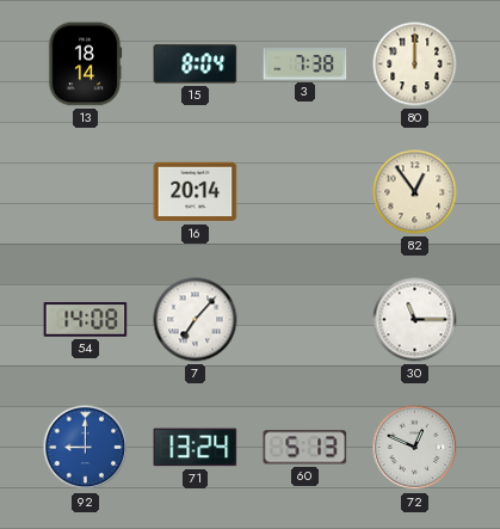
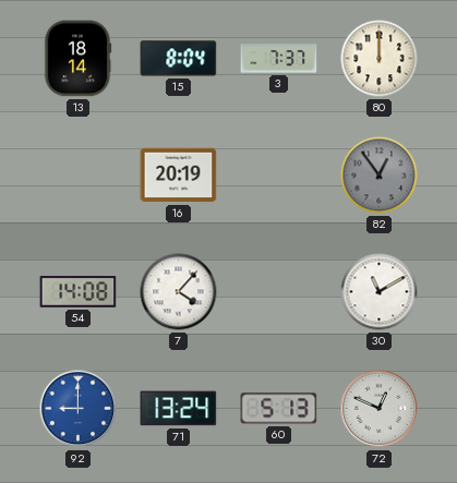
3: 7:38 -> 7:37 (279, 59)
16: 20:14 -> 20:19 (179, 176)
82 dial: cream -> grey (380, 176)
7: 7:07 -> 4:07 (179, 292)
30: 11:15 -> 11:10 (380, 292)
